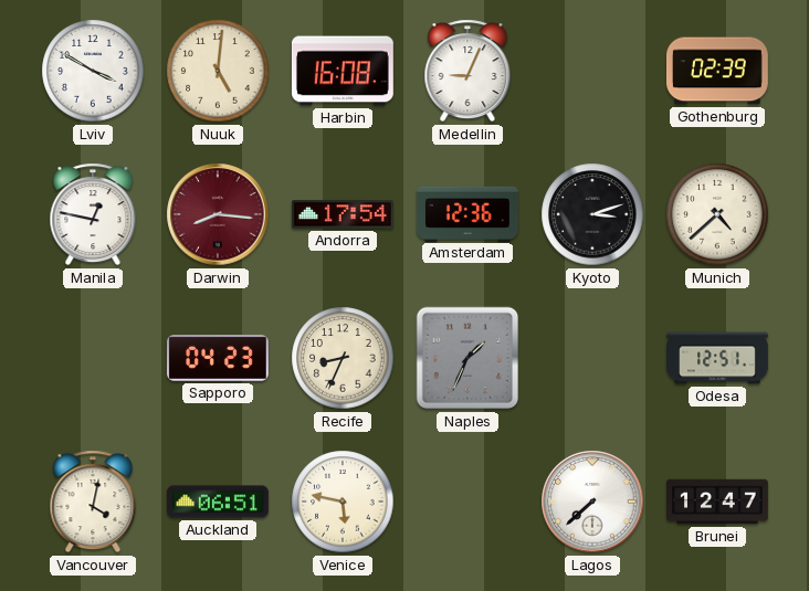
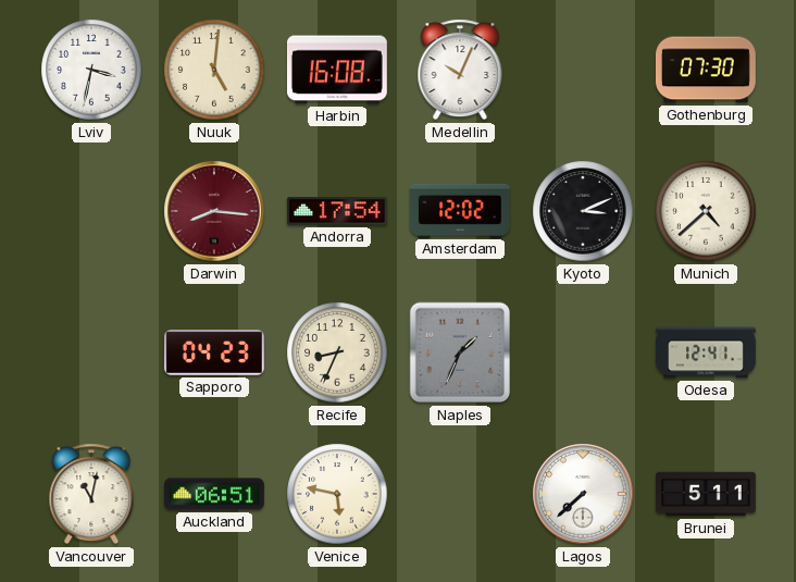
Lviv: 3:50 -> 3:32 (91, 70)
Medellin: 9:04 -> 10:04 (460, 70)
Gothenburg: 02:39 -> 07:30 (706, 70)
Manila: 12:47 -> none (93, 214)
Amsterdam: 12:36 -> 12:02 (460, 210)
Kyoto: 3:12 -> 3:11 (583, 211)
Odesa: 12:51 -> 12:41 (707, 352)
Vancouver: 4:02 -> 11:02 (91, 494)
Brunei: 12:47 -> 5:11 (707, 494)
